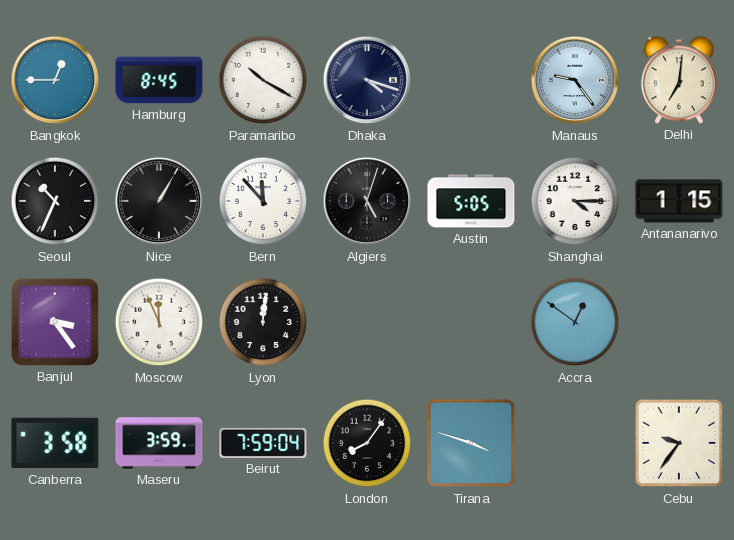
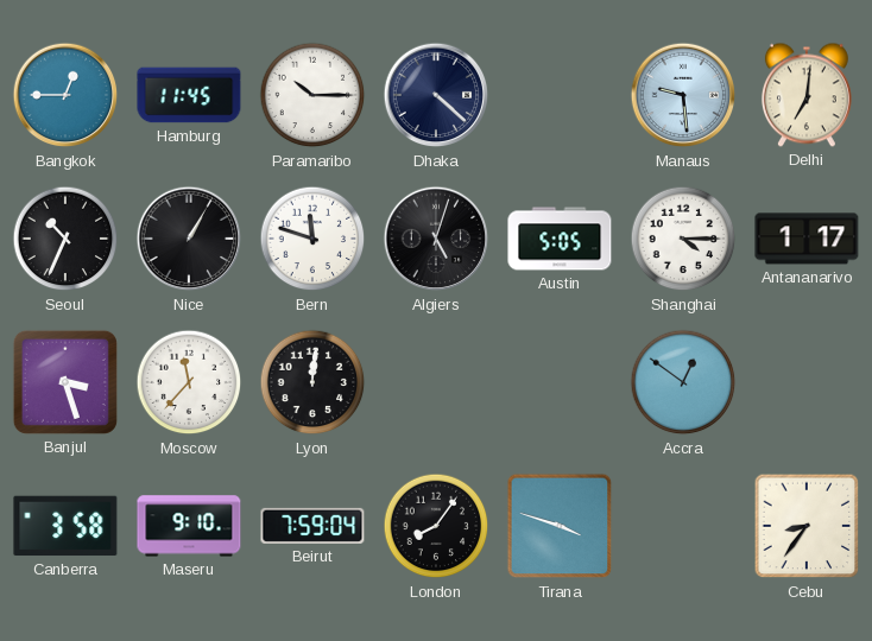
Hamburg: 8:45 -> 11:45 (189, 95)
Paramaribo: 10:20 -> 10:15 (312, 95)
Dhaka: 4:18 -> 4:22 (436, 95)
Manaus: 9:24 -> 9:29 (683, 95)
Bern: 11:53 -> 11:48 (312, 239)
Antananarivo: 1:15 -> 1:17 (807, 239)
Banjul: 3:24 -> 3:27 (65, 382)
Moscow: 11:56 -> 11:37 (189, 382)
Maseru: 3:59 -> 9:10 (189, 526)
Cebu: 9:36 -> 8:36 (807, 526)
